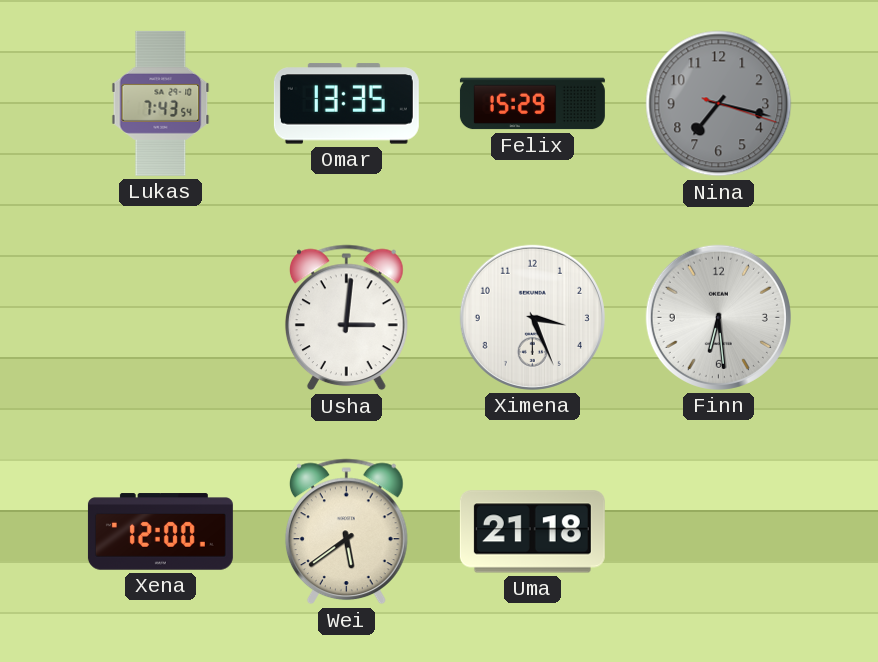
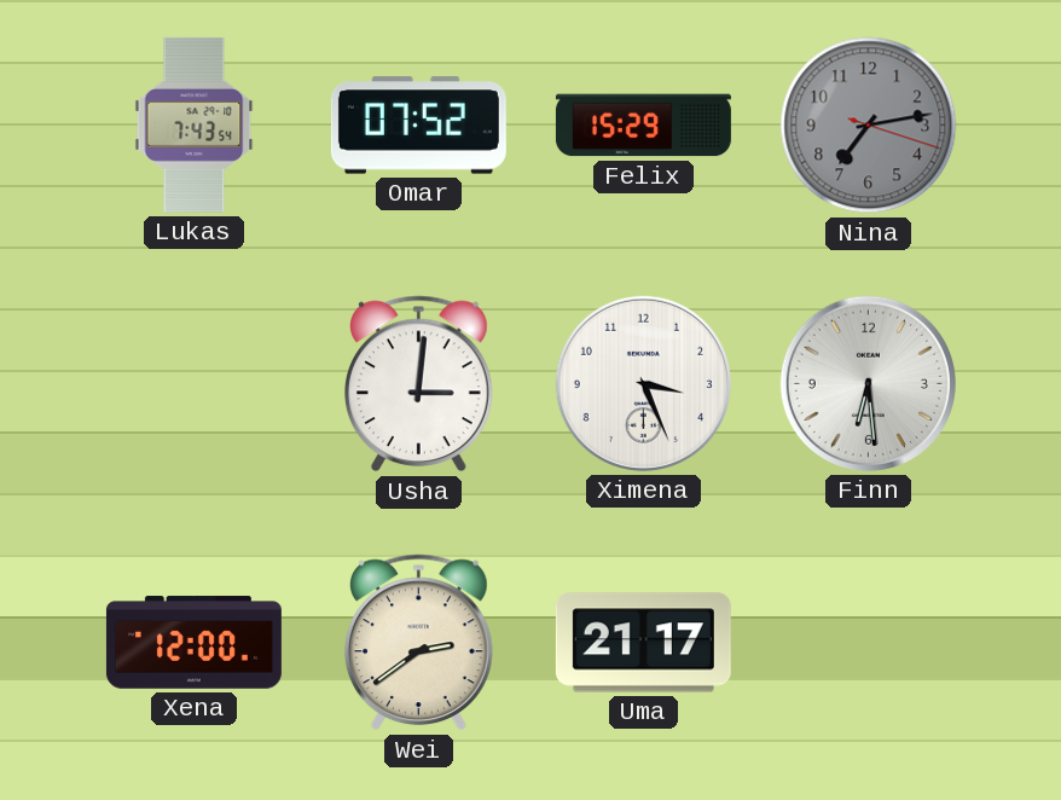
Omar: 13:35 -> 07:52 (418, 126)
Nina: 7:17 -> 7:13 (869, 126)
Wei: 5:39 -> 2:39 (418, 643)
Uma: 21:18 -> 21:17 (643, 643)
